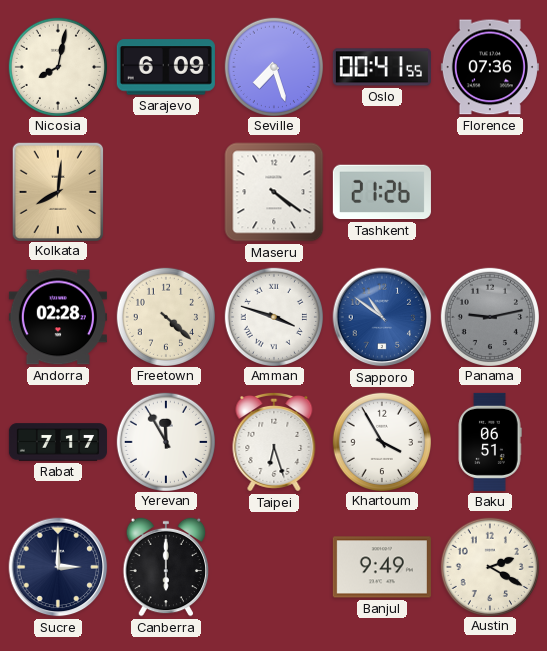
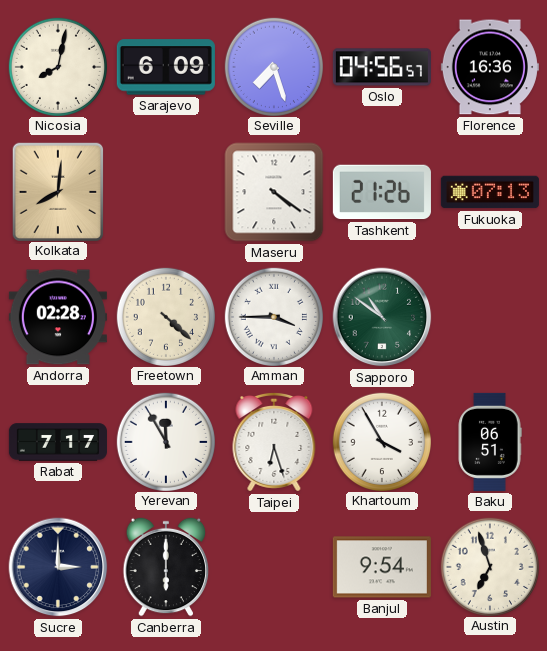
Oslo: 00:41 -> 04:56 (382, 67)
Florence: 07:36 -> 16:36 (490, 67)
Fukuoka: none -> 07:13 (490, 192)
Amman: 3:48 -> 3:45 (273, 316)
Sapporo dial: blue -> green (382, 317)
Panama: 9:13 -> none (489, 316)
Banjul: 9:49 -> 9:54 (382, 567)
Austin: 2:20 -> 6:57 (489, 566)
